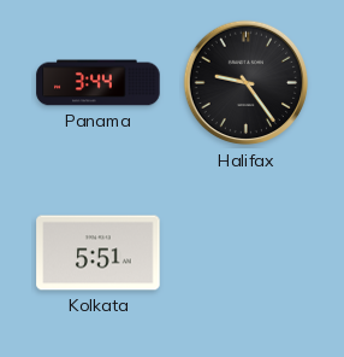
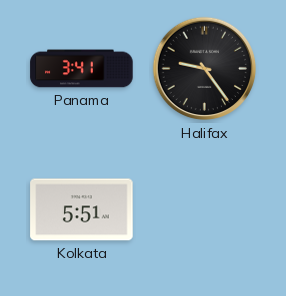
Panama: 3:44 -> 3:41 (82, 69)
